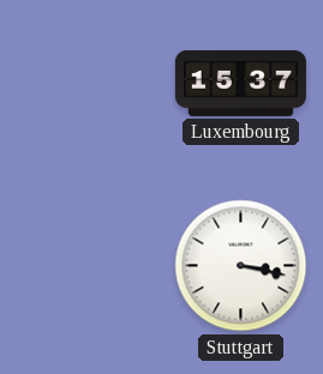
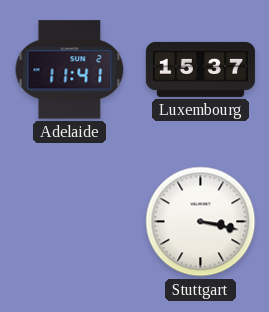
Adelaide: none -> 11:41 (70, 70)
